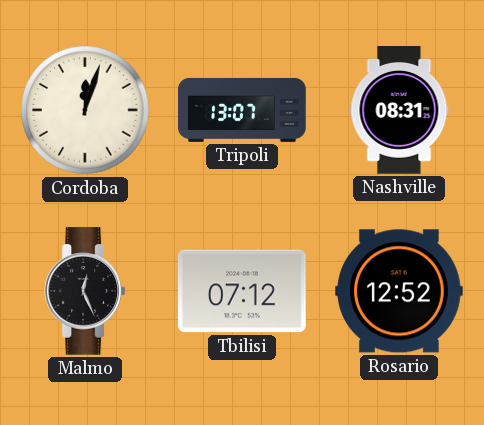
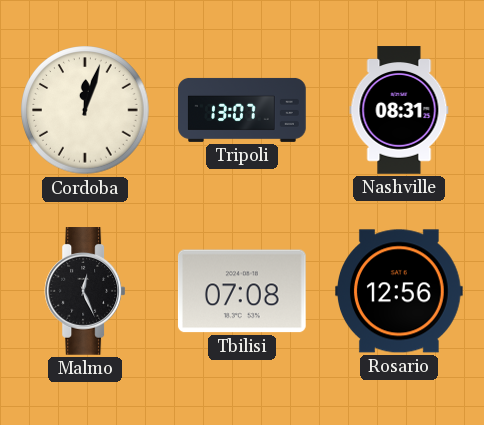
Tbilisi: 07:12 -> 07:08 (242, 291)
Rosario: 12:52 -> 12:56 (400, 291)
